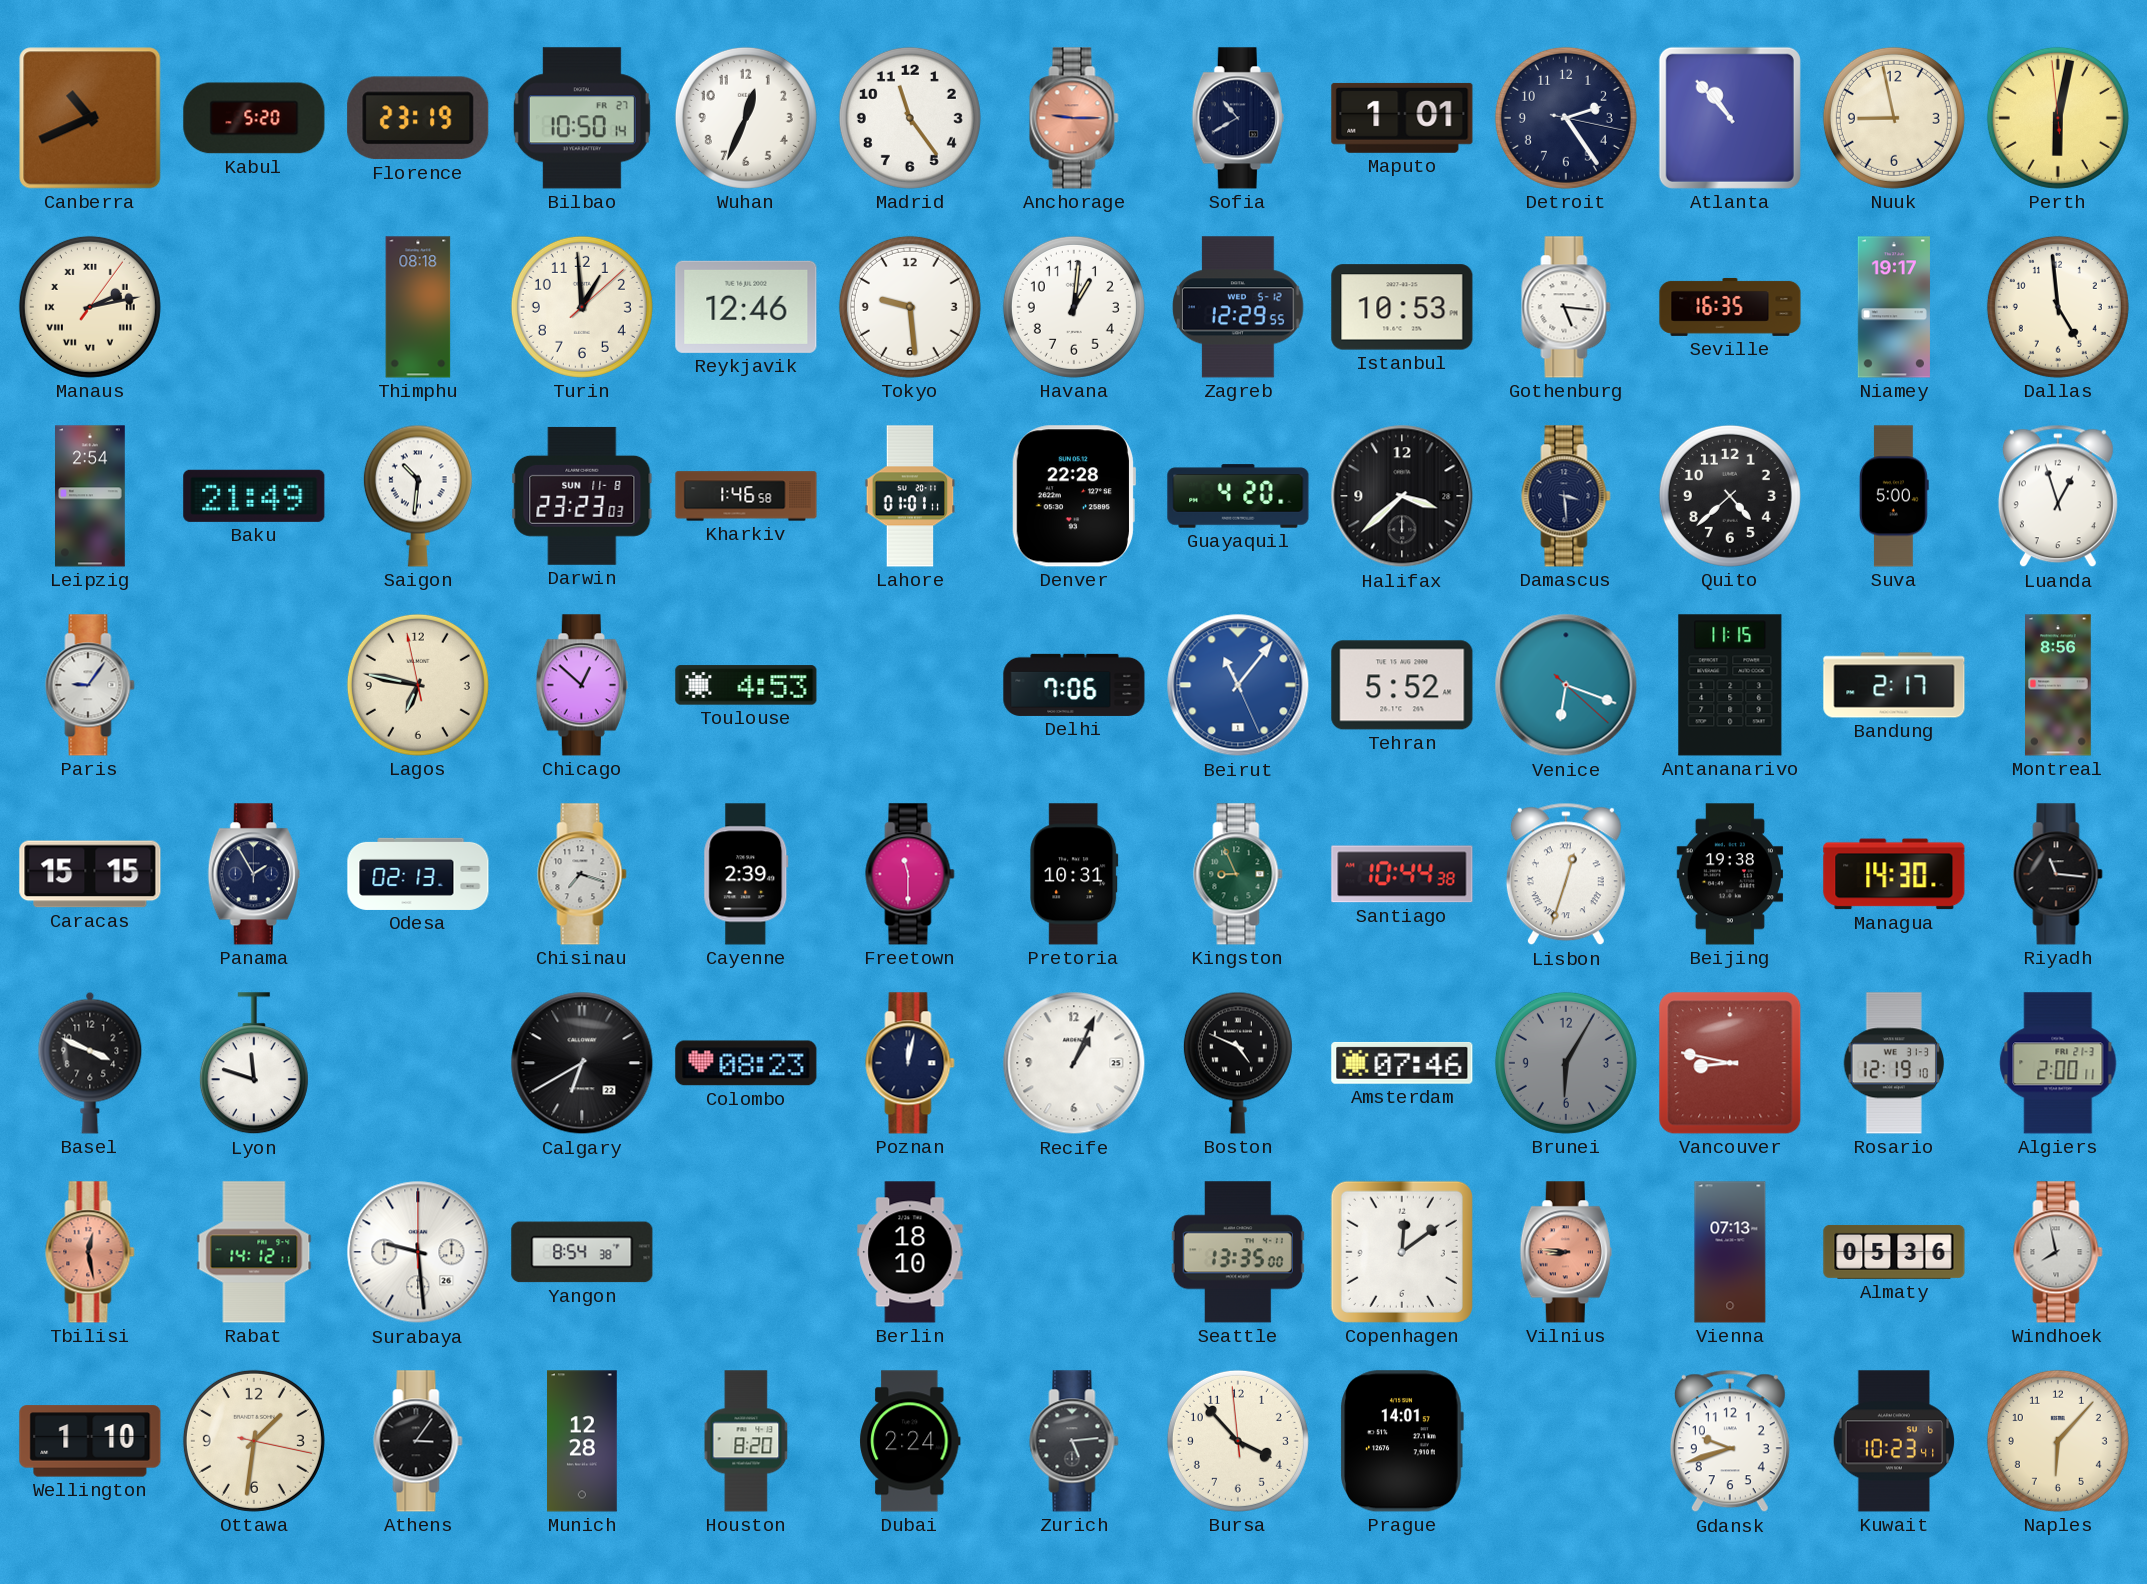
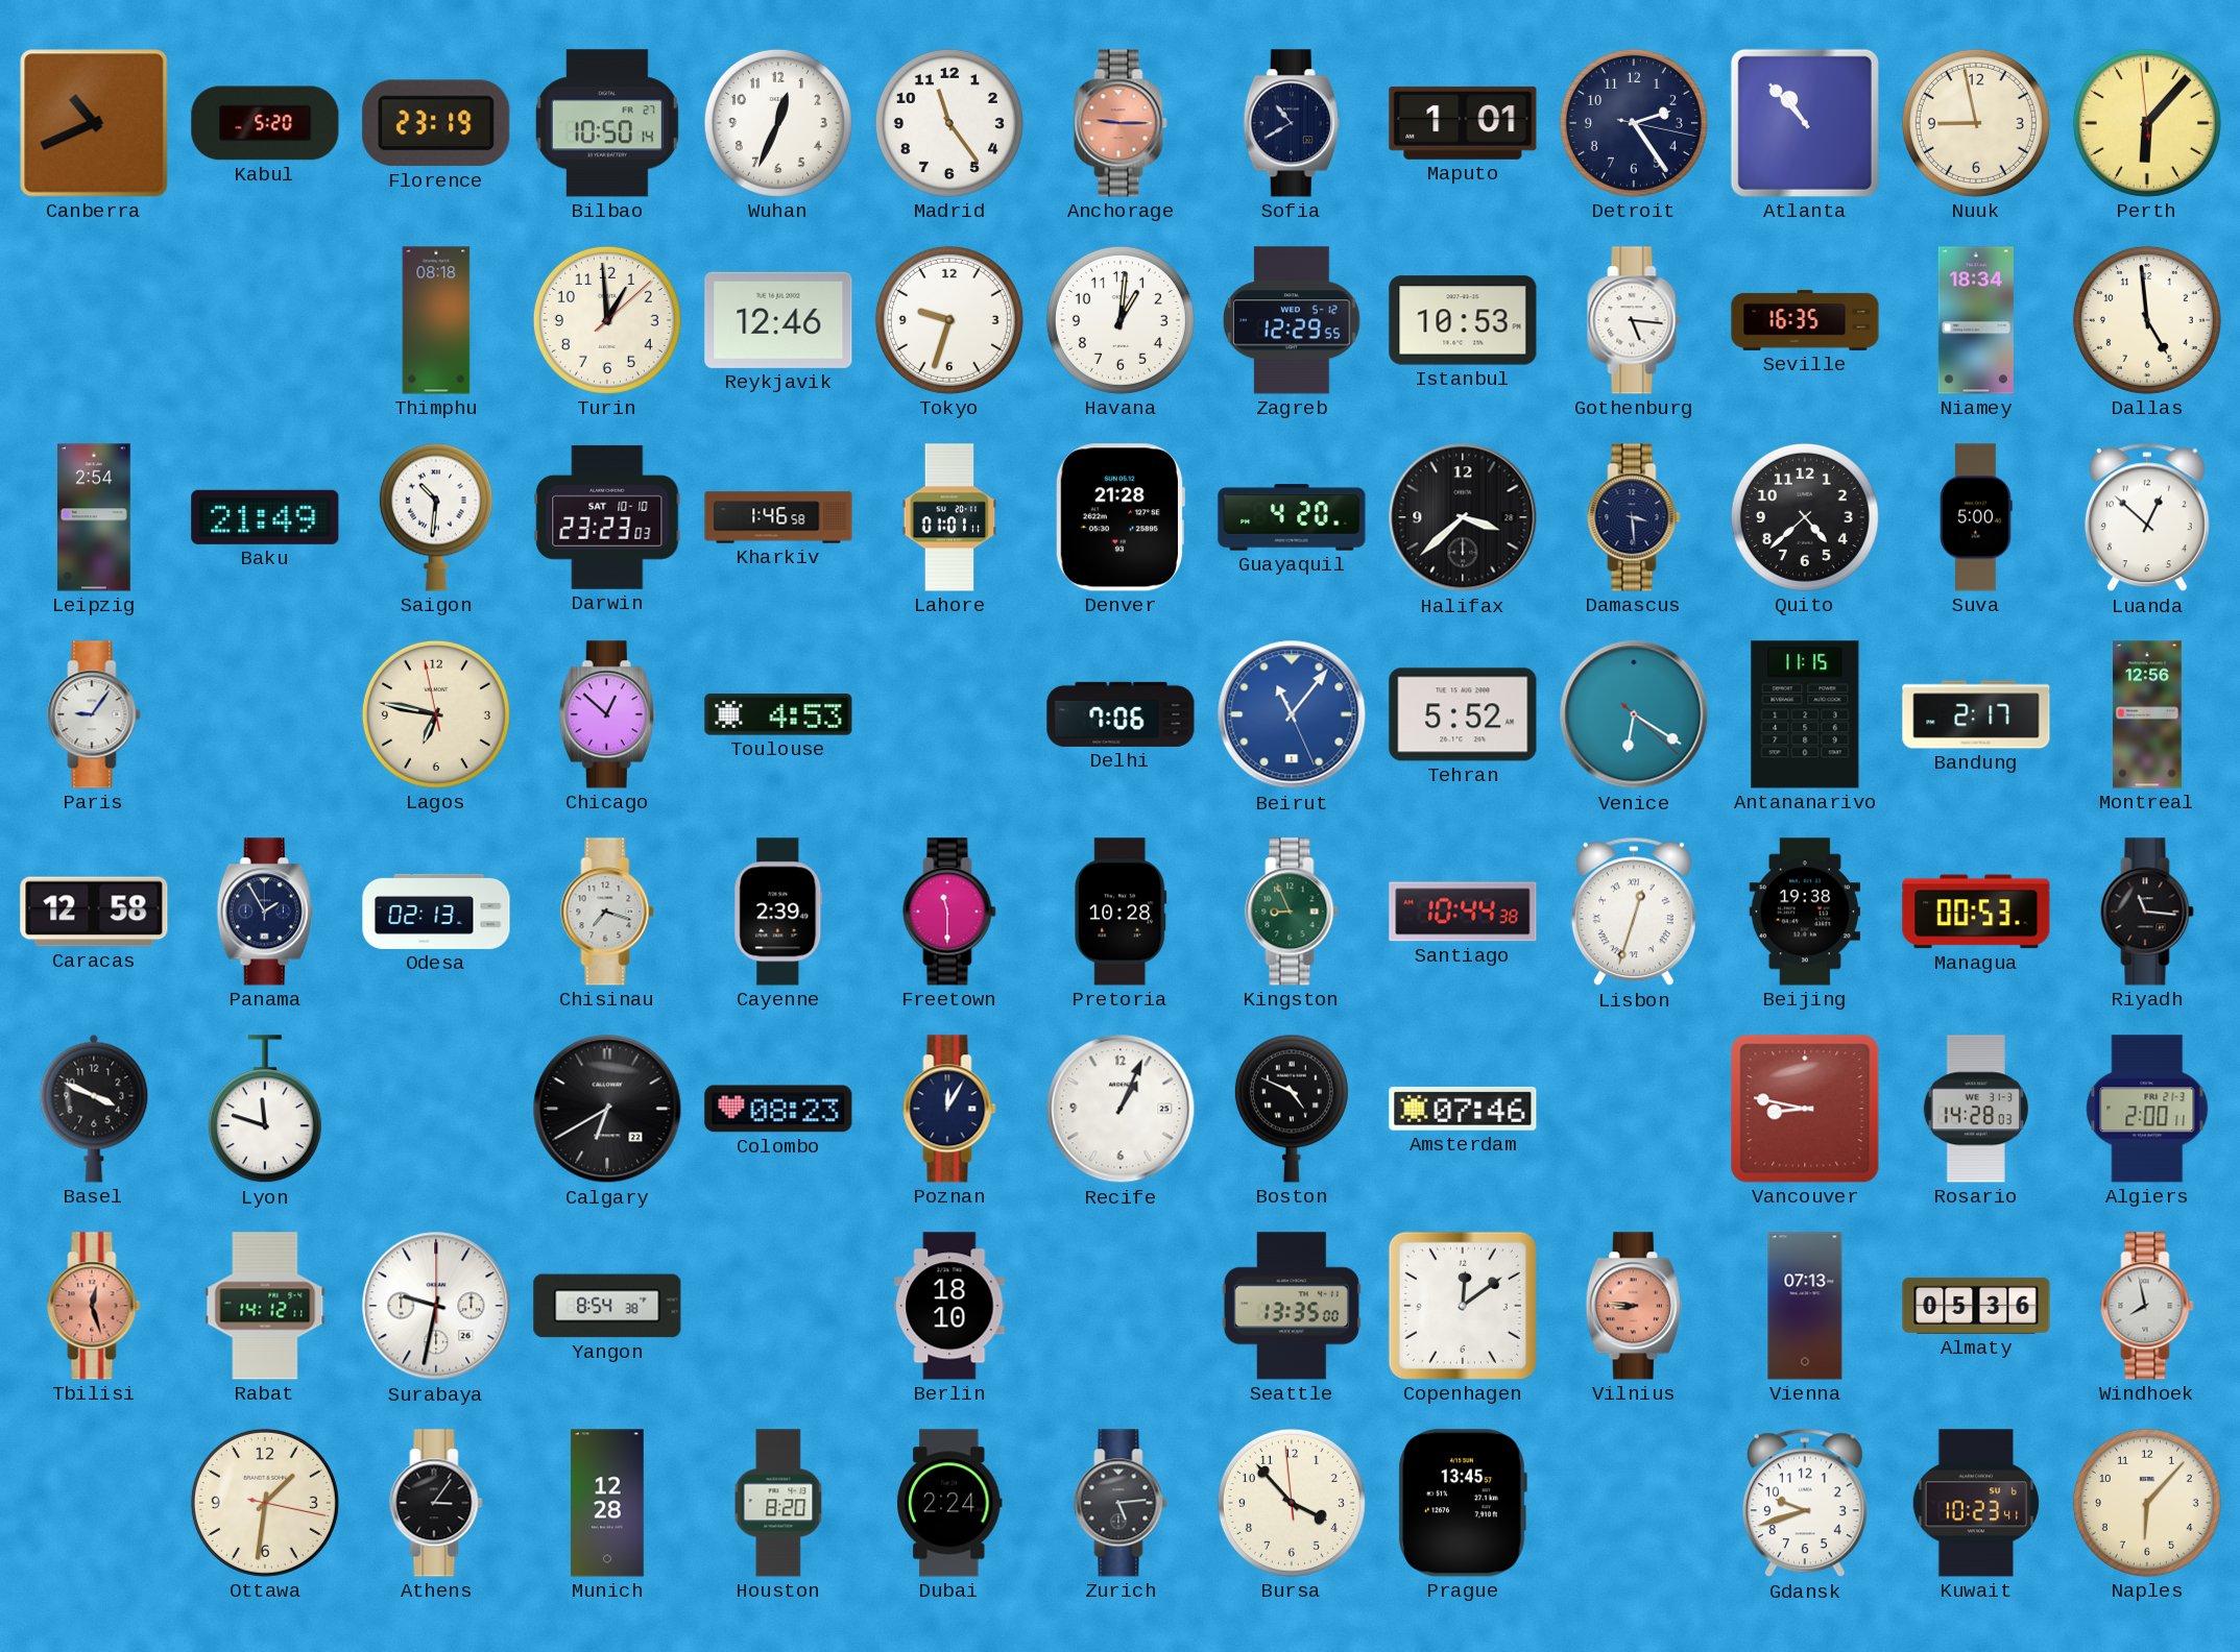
Perth: 6:01 -> 6:06 (2147, 123)
Manaus: 2:13 -> none (90, 307)
Tokyo: 9:29 -> 9:33 (949, 320)
Niamey: 19:17 -> 18:34 (1976, 320)
Darwin date: SUN 11-8 -> SAT 10-10 (607, 517)
Denver: 22:28 -> 21:28 (1119, 517)
Luanda: 12:57 -> 12:52 (2147, 517)
Venice: 6:18 -> 6:20 (1634, 714)
Montreal: 8:56 -> 12:56 (2148, 714)
Caracas: 15:15 -> 12:58 (94, 912)
Pretoria: 10:31 -> 10:28 (1121, 912)
Managua: 14:30 -> 00:53 (1976, 912)
Poznan: 12:02 -> 12:05 (949, 1109)
Brunei: 6:05 -> none (1566, 1063)
Rosario: 12:19 -> 14:28 (1975, 1109)
Tbilisi: 12:28 -> 12:27 (94, 1306)
Surabaya: 9:29 -> 9:32 (436, 1306)
Wellington: 1:10 -> none (90, 1441)
Prague: 14:01 -> 13:45 (1463, 1503)
